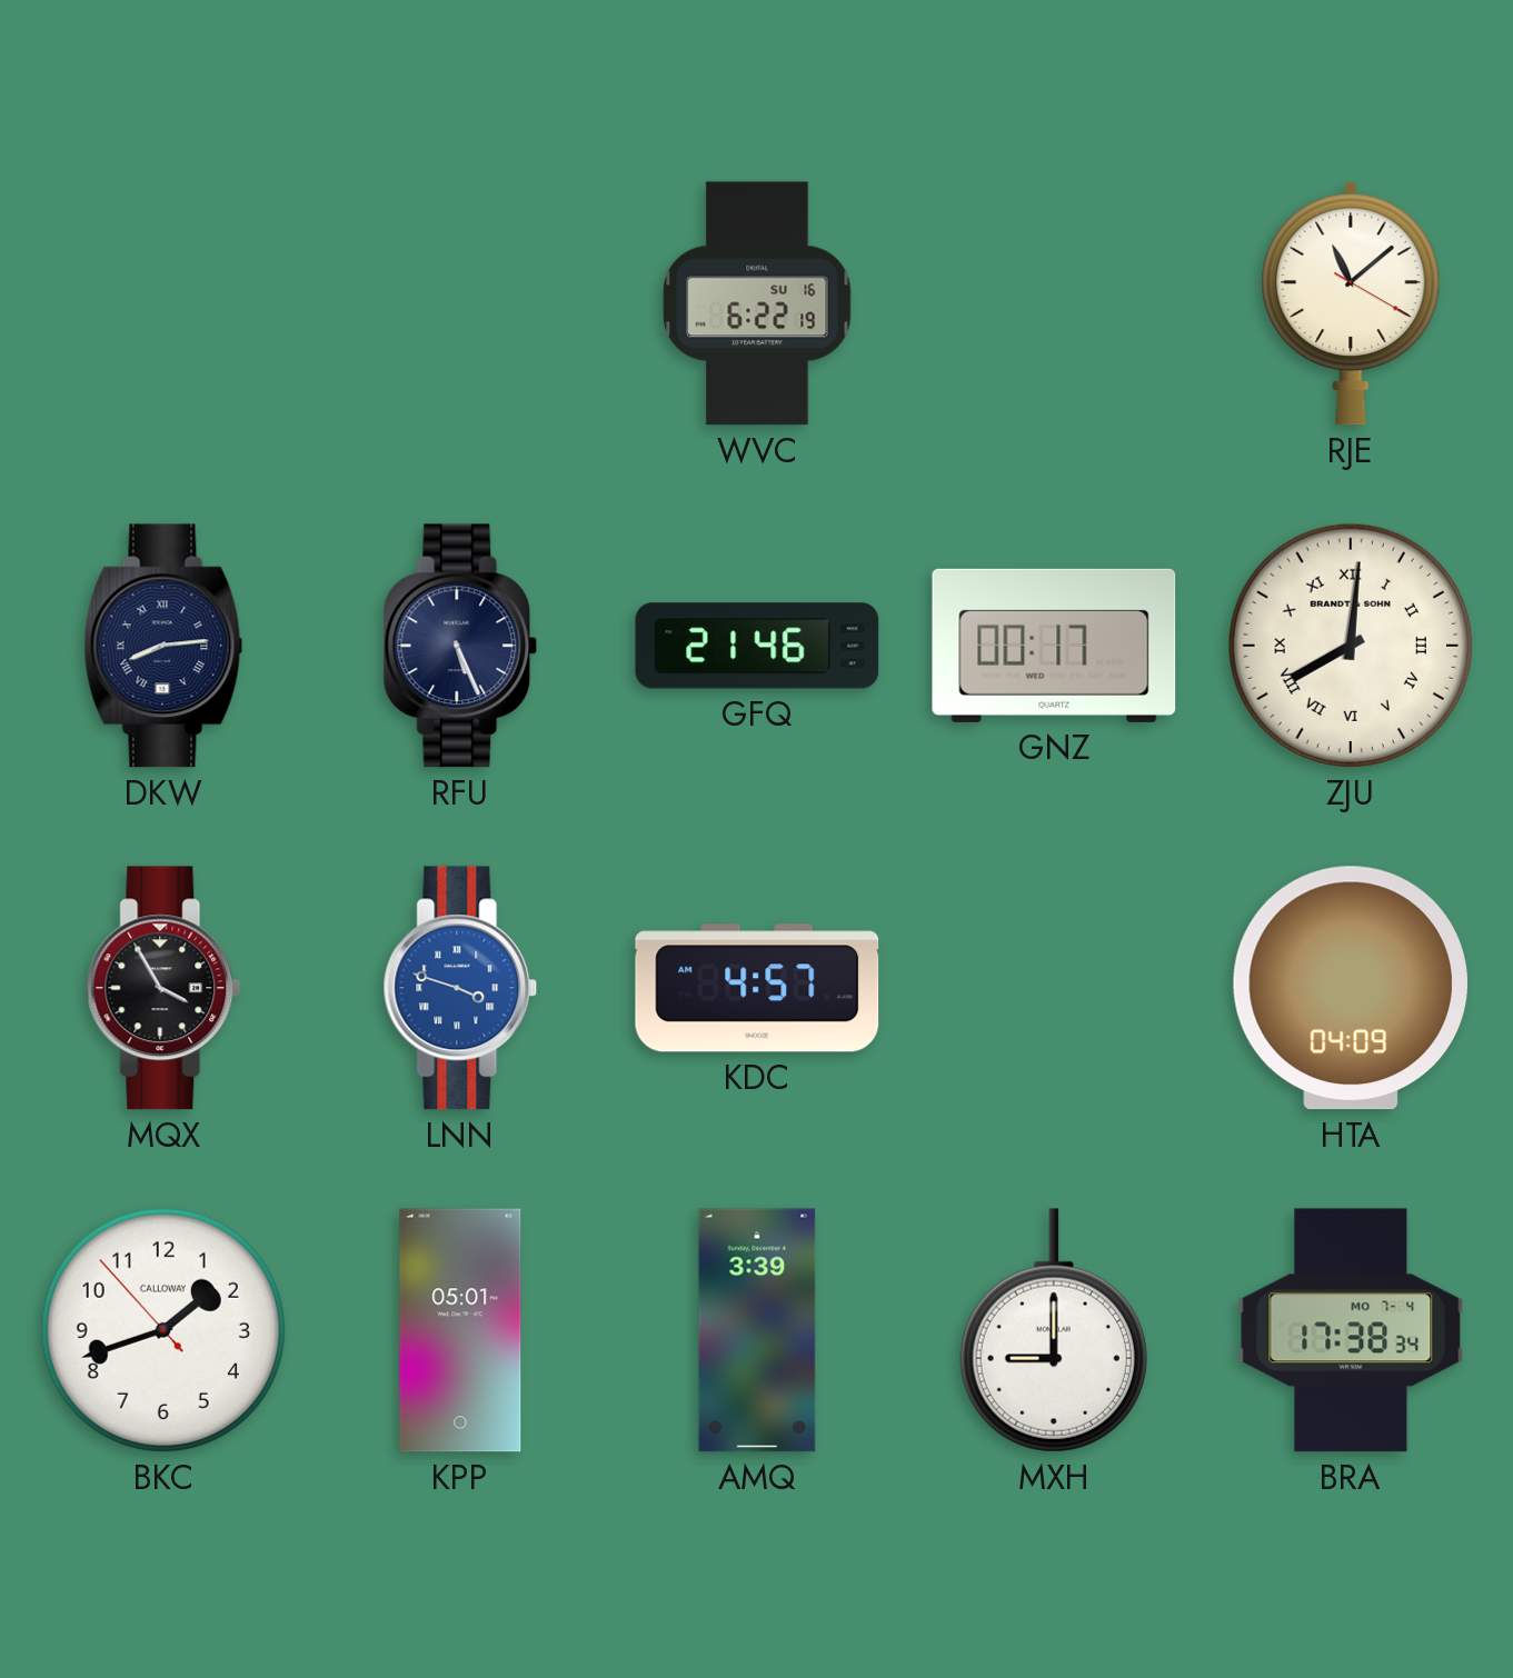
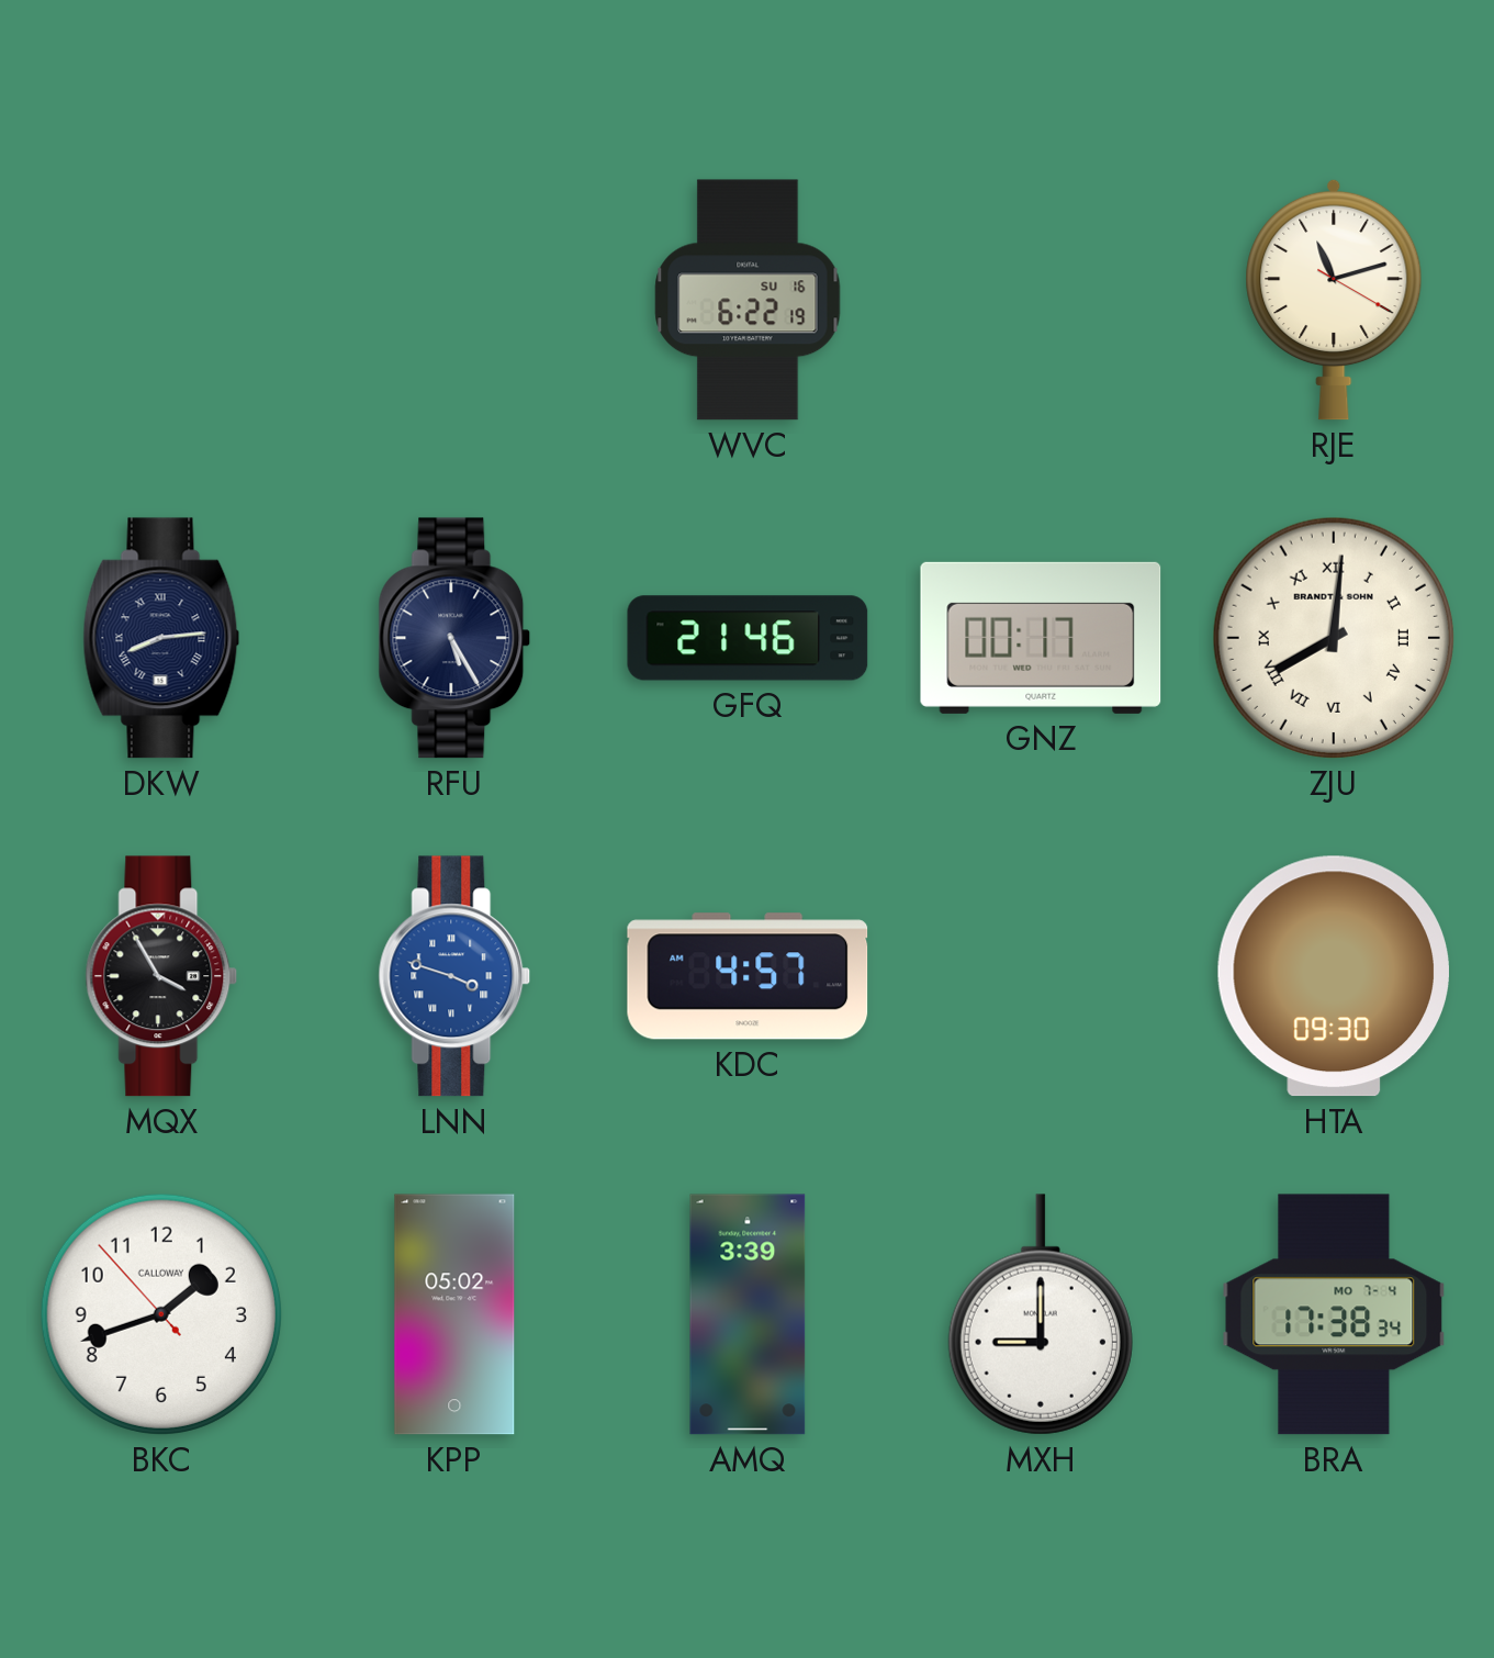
RJE: 11:08 -> 11:12 (1334, 300)
RFU: 5:26 -> 5:25 (454, 638)
HTA: 04:09 -> 09:30 (1334, 976)
KPP: 05:01 -> 05:02 (454, 1314)
